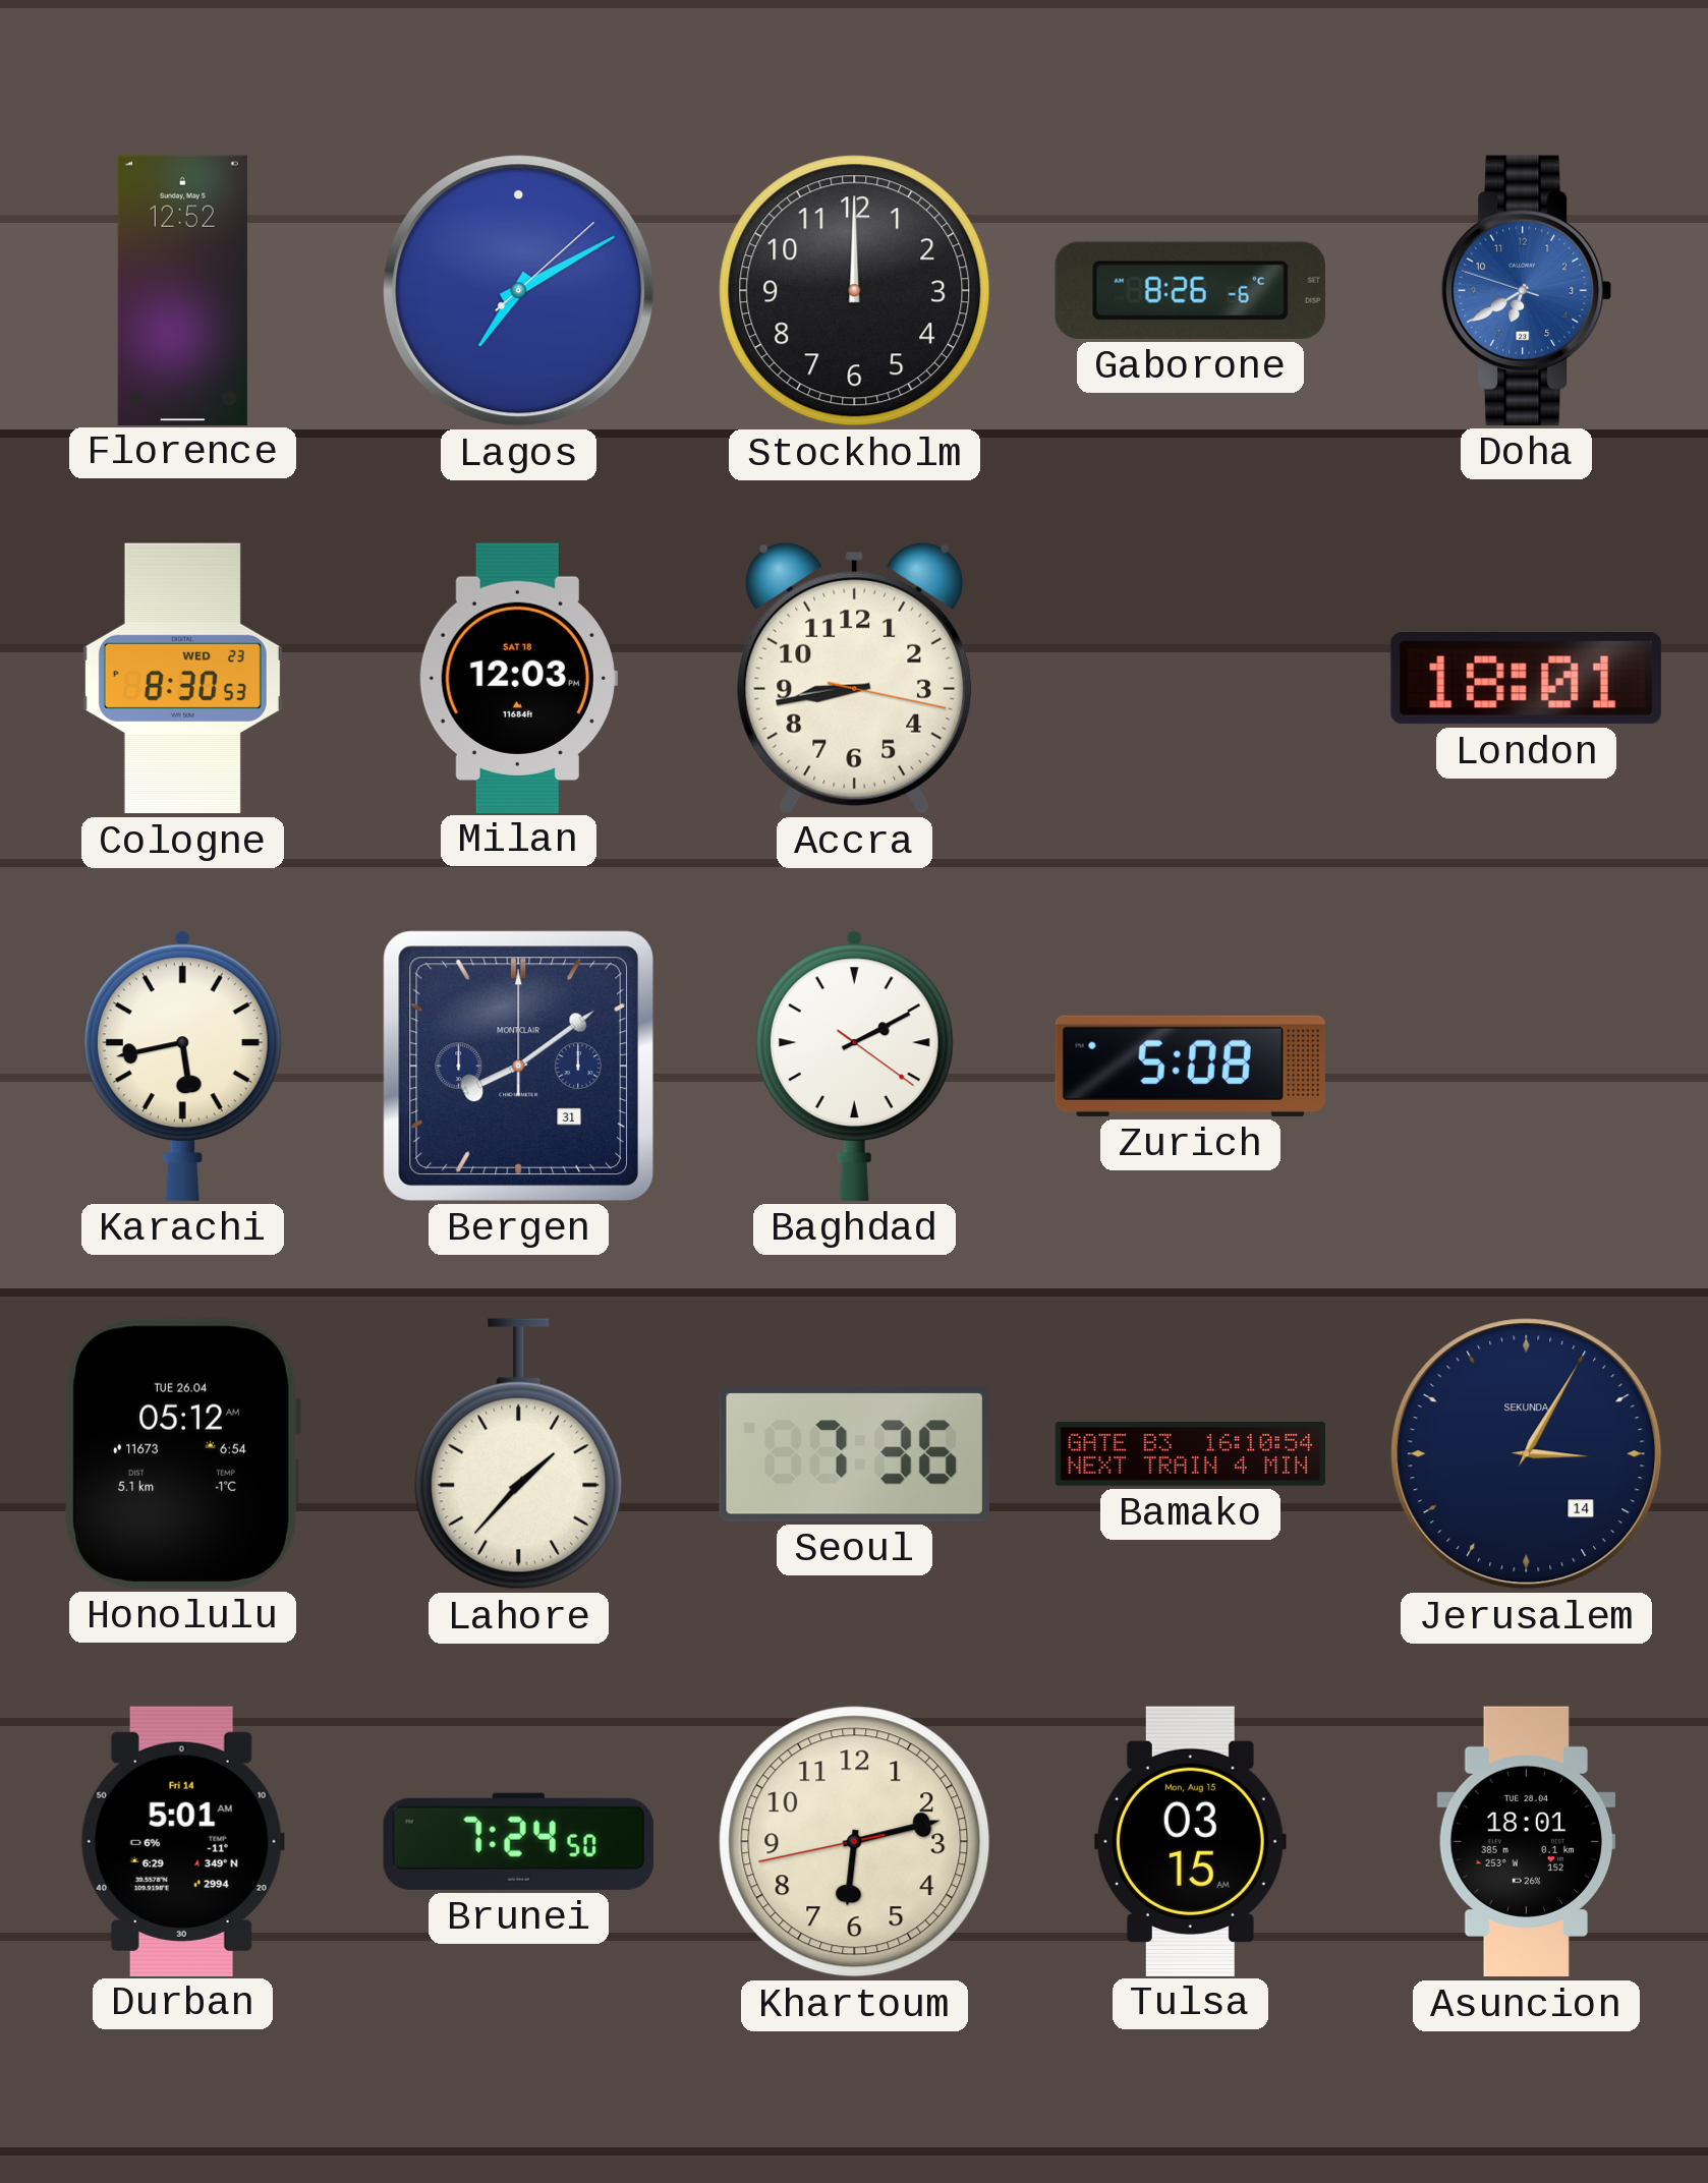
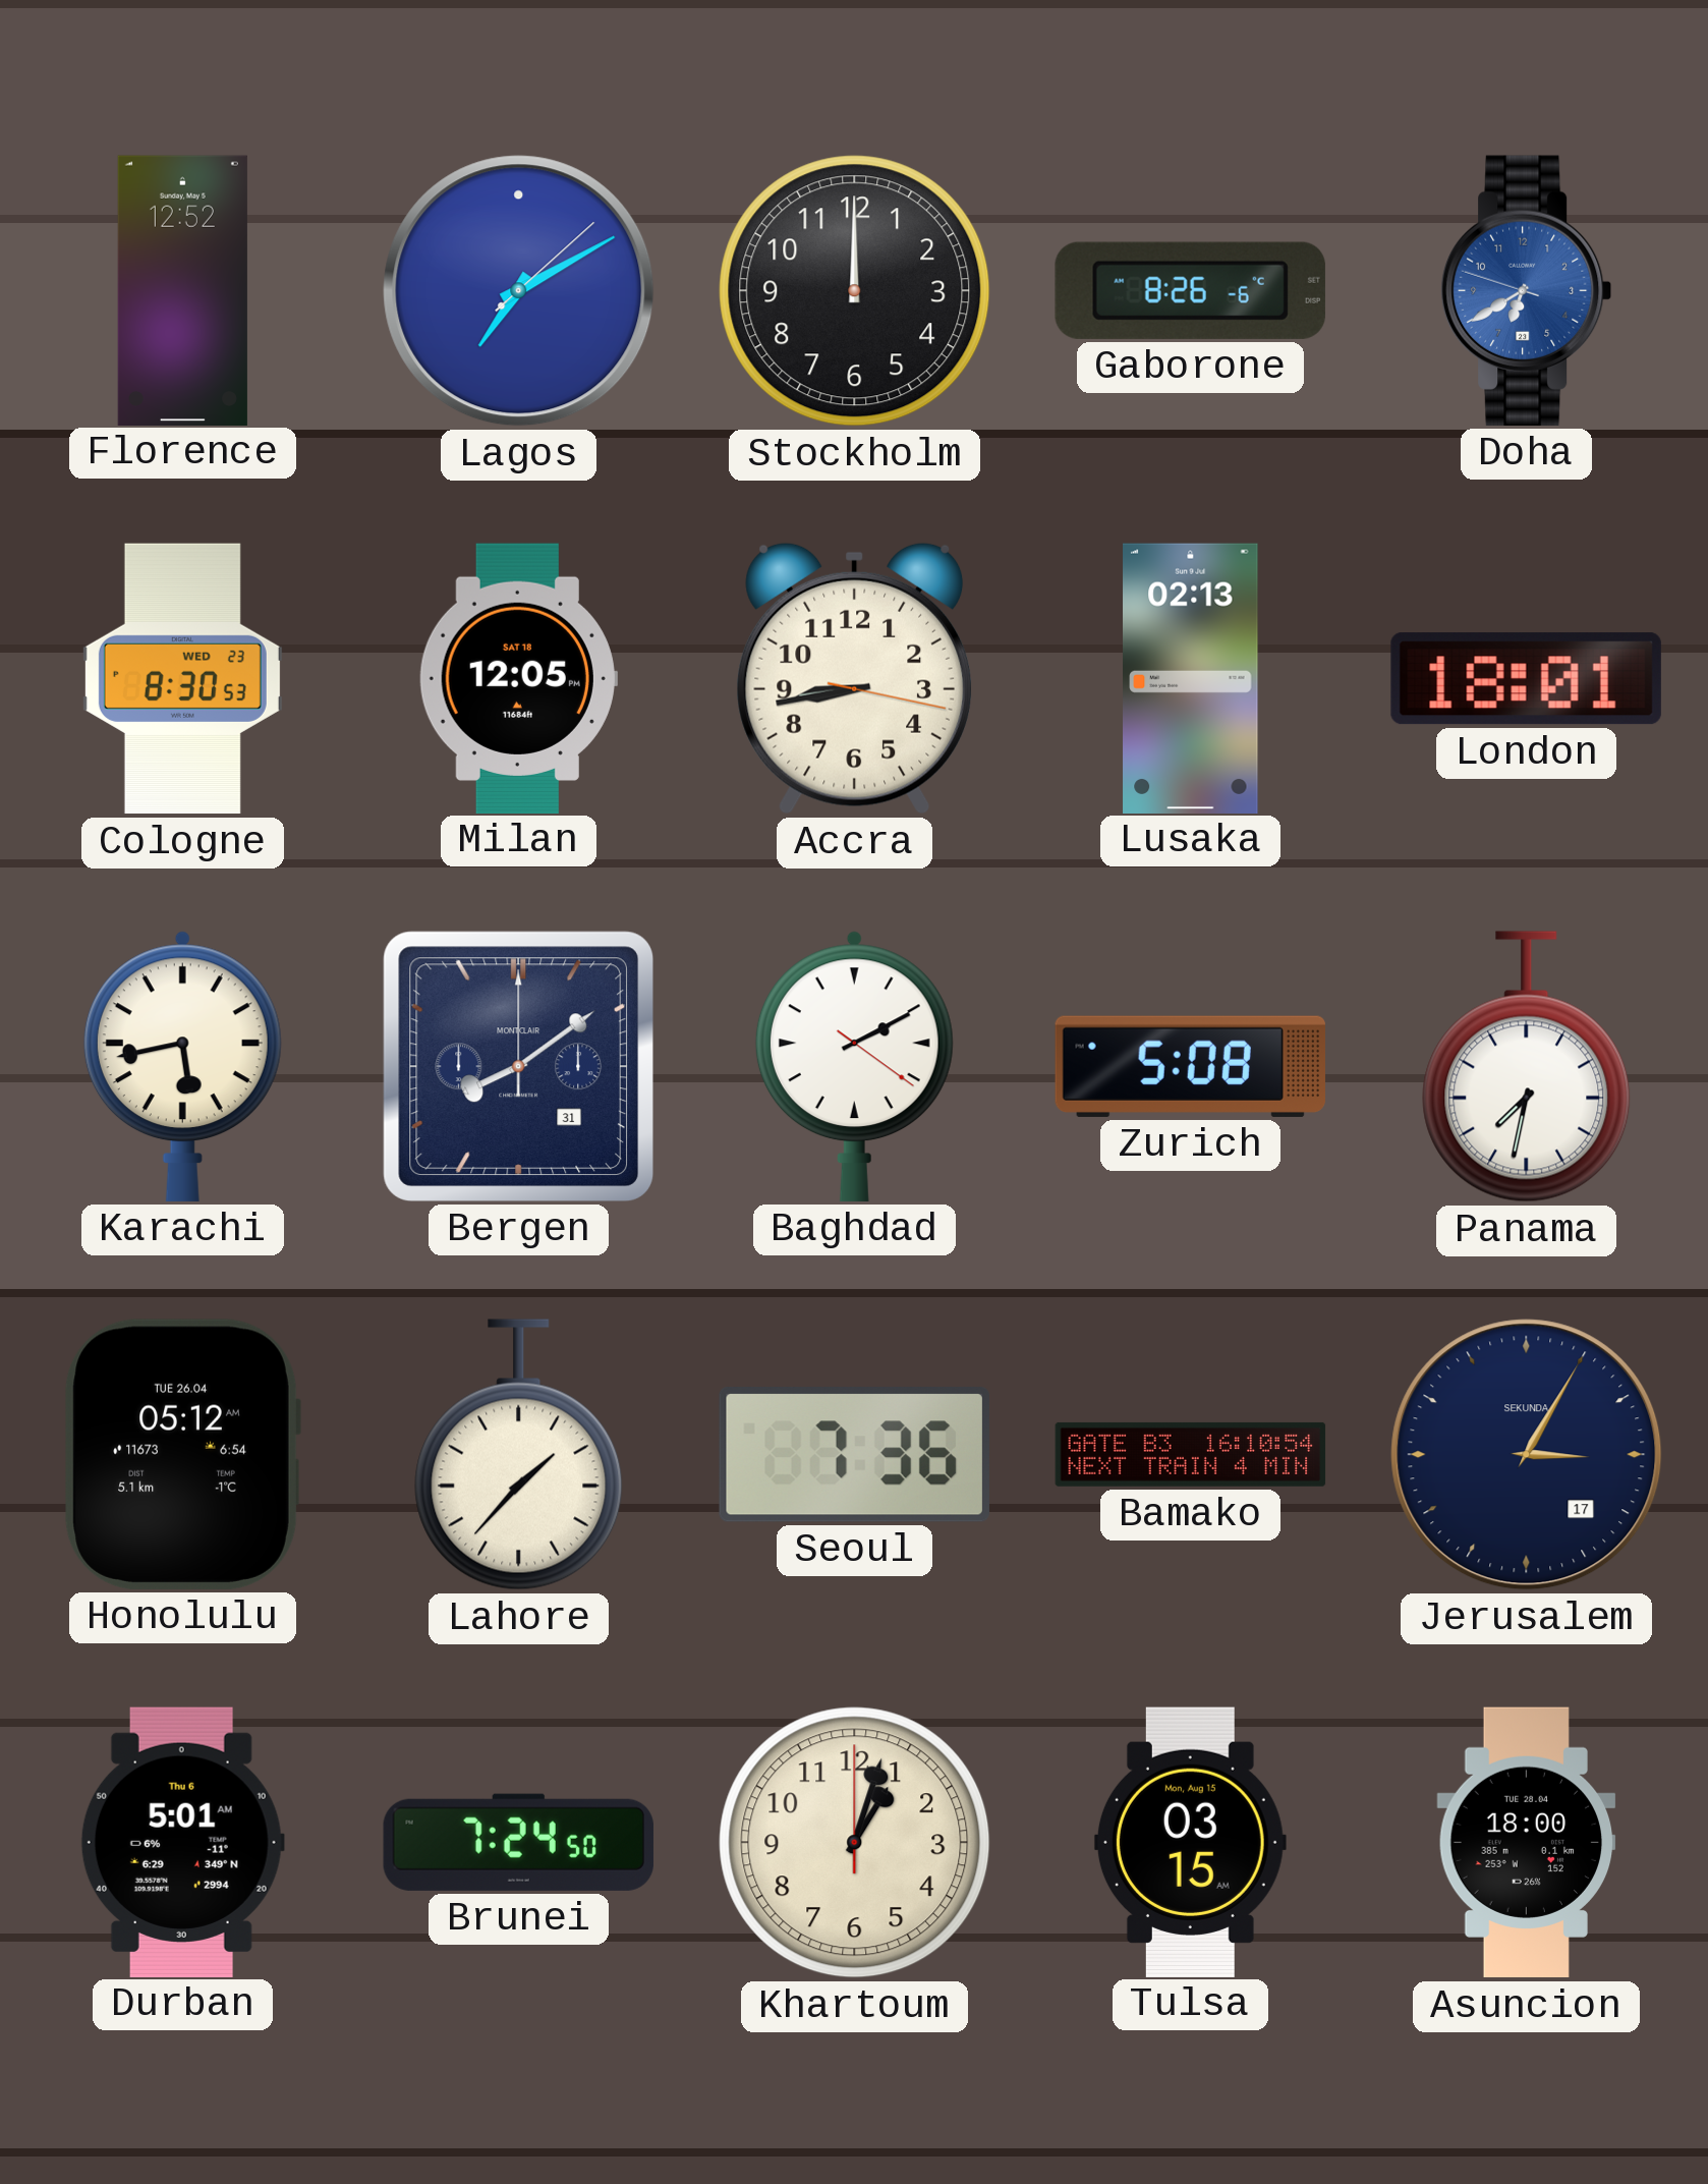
Milan: 12:03 -> 12:05 (518, 678)
Lusaka: none -> 02:13 (1191, 678)
Panama: none -> 7:32 (1527, 1067)
Jerusalem date: 14 -> 17 (1527, 1455)
Durban date: Fri 14 -> Thu 6 (182, 1842)
Khartoum: 6:12 -> 1:03 (855, 1843)
Asuncion: 18:01 -> 18:00 (1527, 1843)
